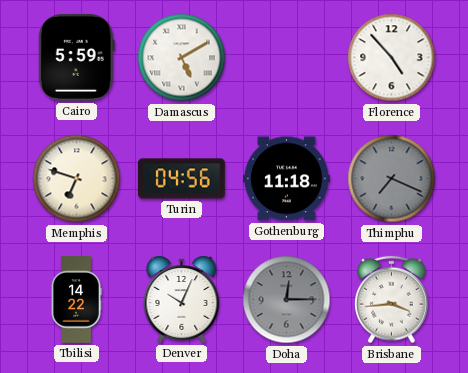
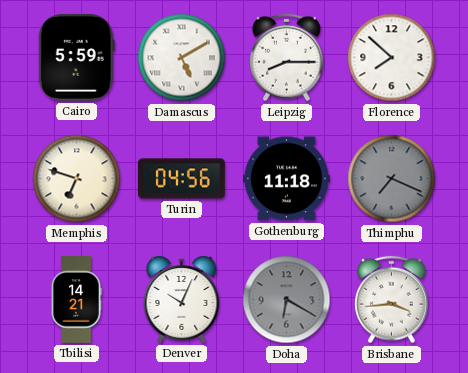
Leipzig: none -> 8:15 (287, 58)
Florence: 4:53 -> 7:52 (392, 58)
Tbilisi: 14:22 -> 14:21 (76, 300)
Doha: 12:15 -> 6:20 (287, 300)
